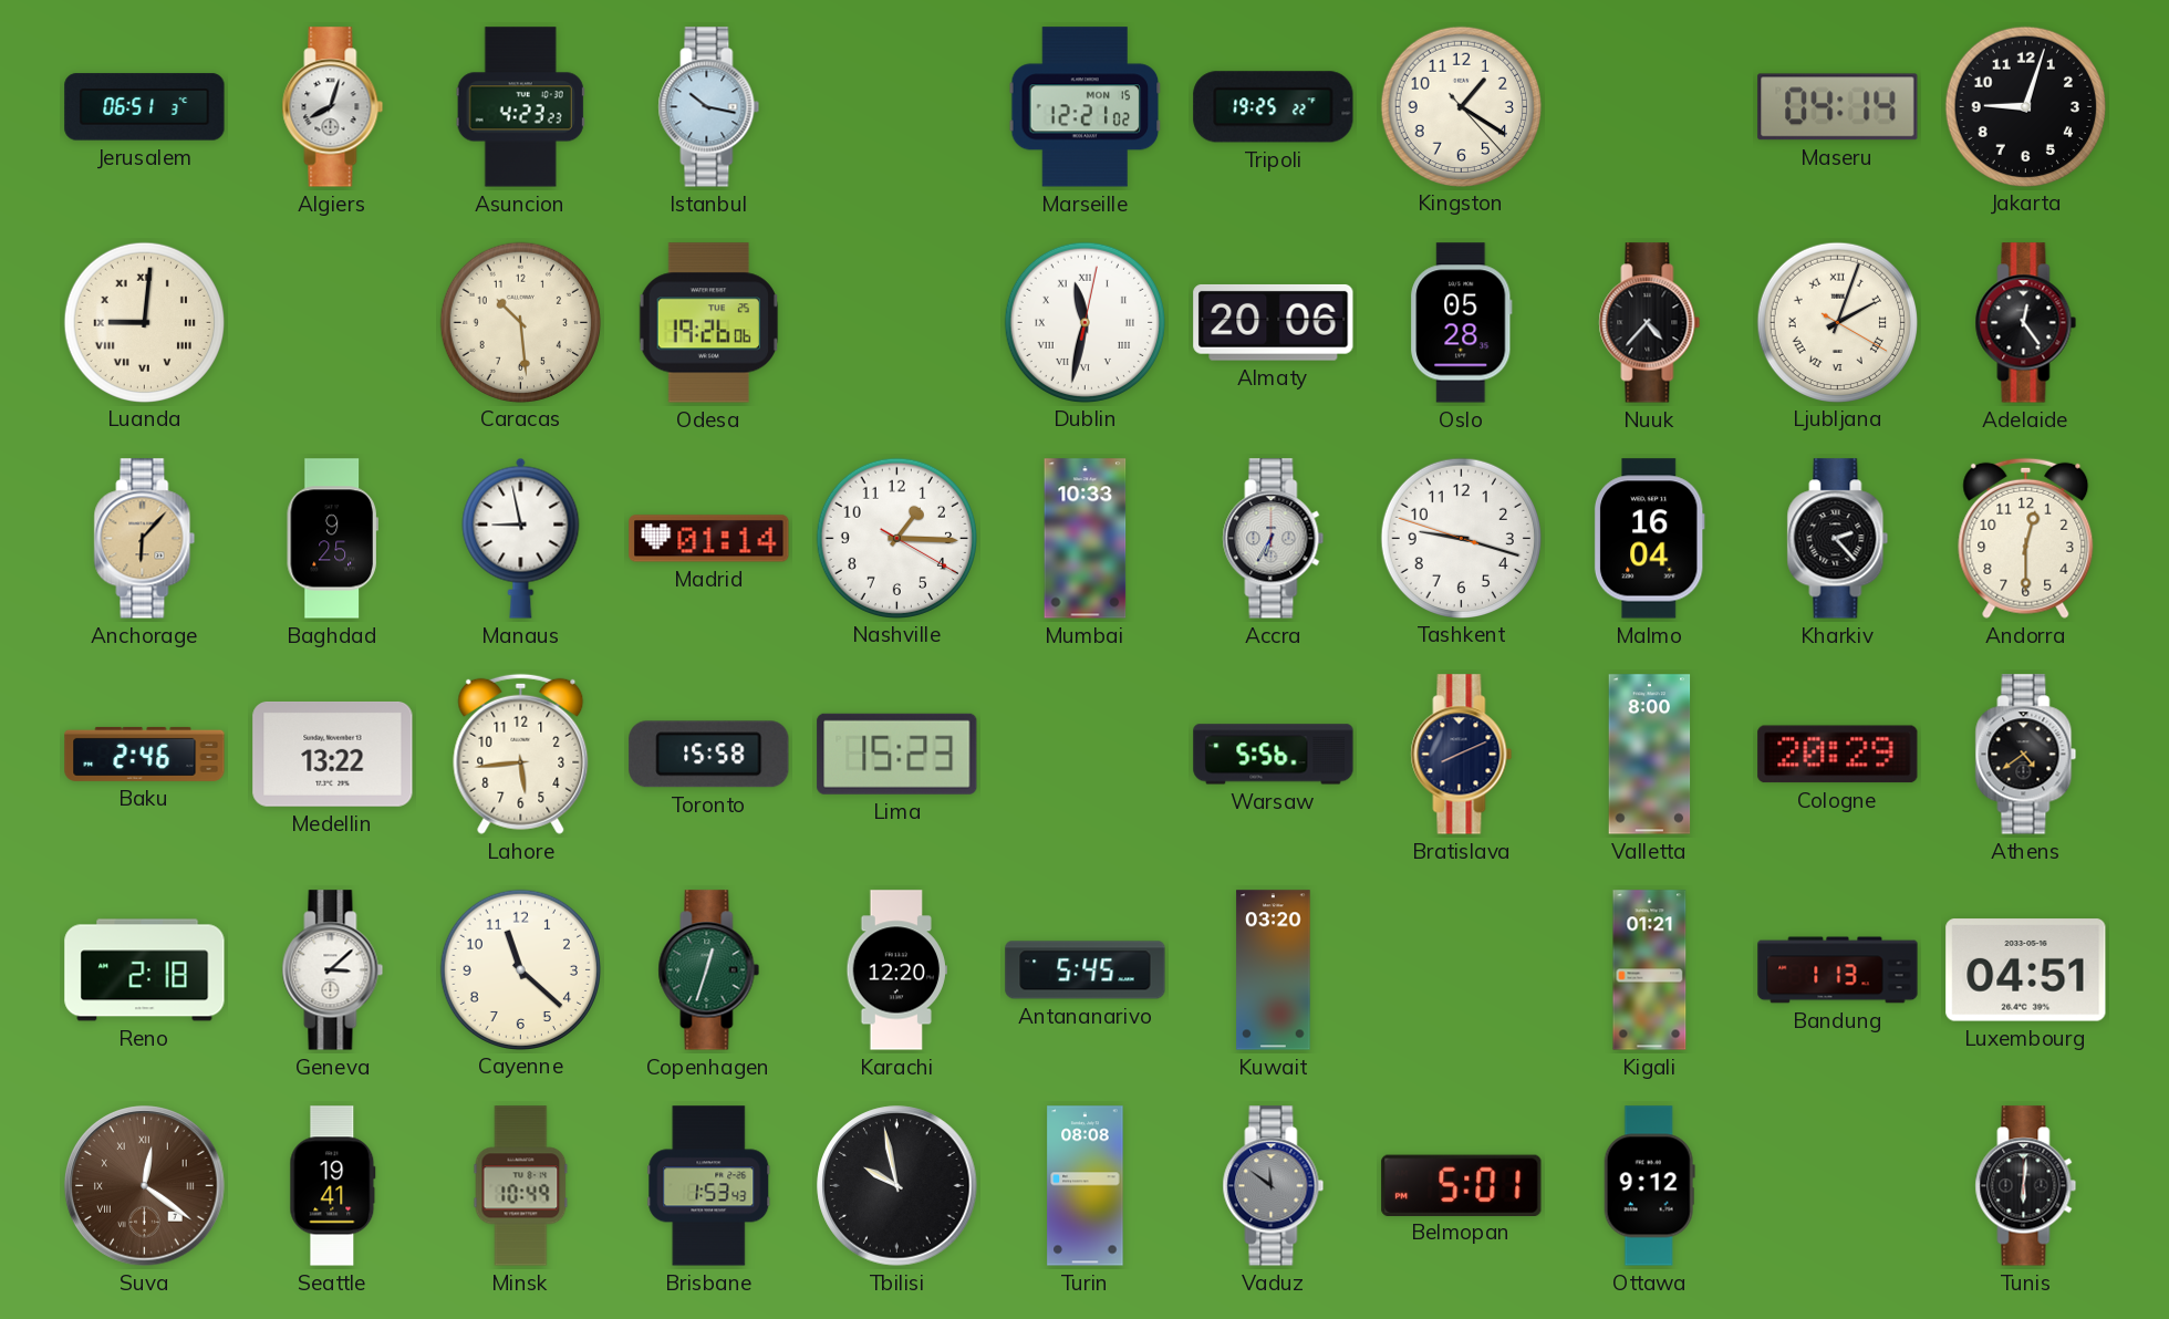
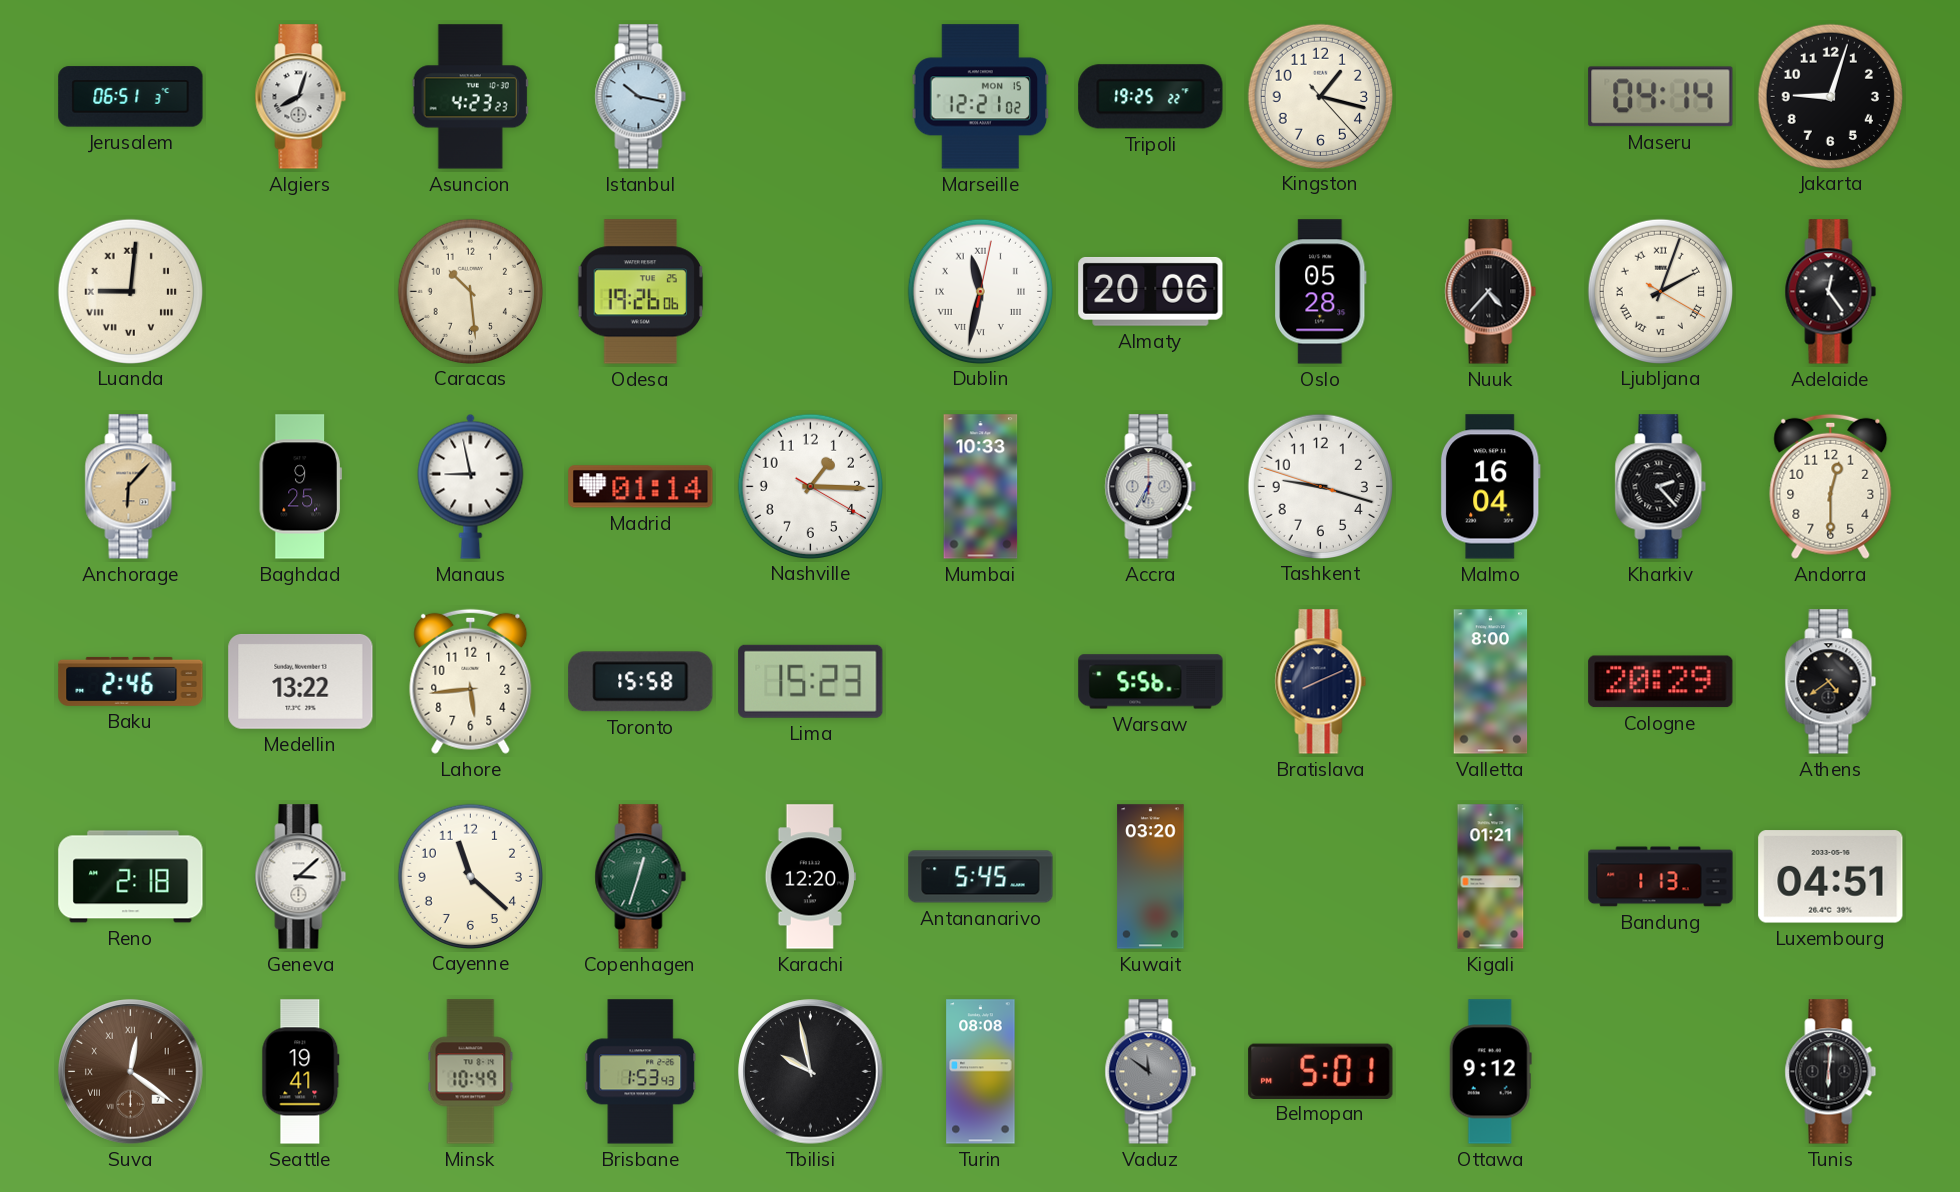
Kingston: 1:20 -> 1:17 (1320, 96)
